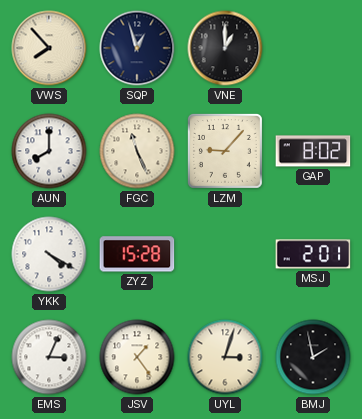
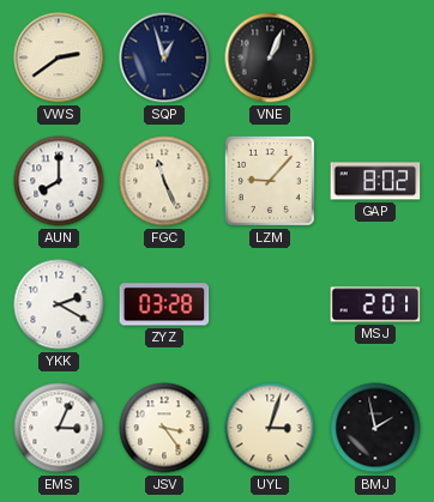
VWS: 7:53 -> 2:39 (59, 58)
VNE: 1:00 -> 1:04 (270, 58)
YKK: 4:20 -> 2:20 (59, 304)
ZYZ: 15:28 -> 03:28 (164, 304)
JSV: 1:24 -> 3:24 (164, 428)
